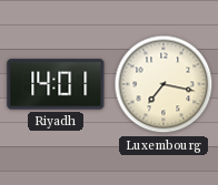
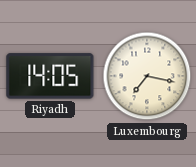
Riyadh: 14:01 -> 14:05 (50, 76)
